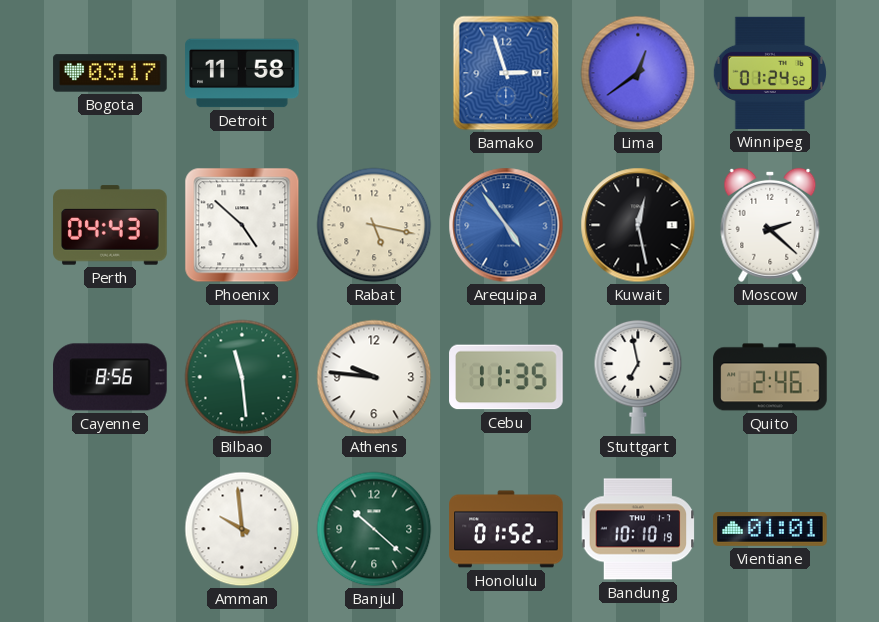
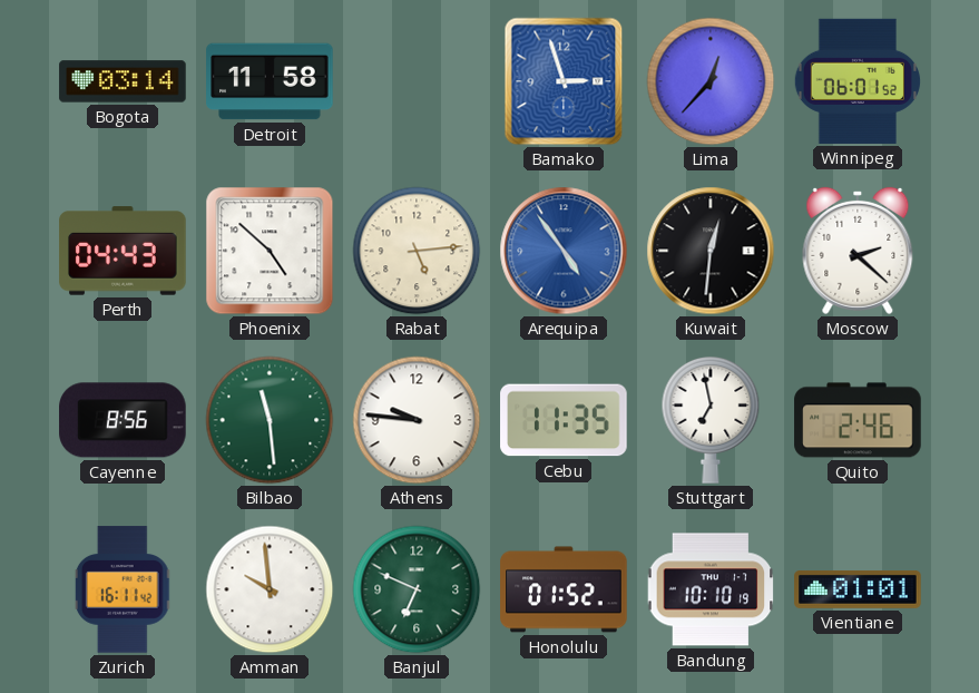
Bogota: 03:17 -> 03:14 (123, 81)
Lima: 12:39 -> 12:37 (711, 81)
Winnipeg: 01:24 -> 06:01 (858, 81)
Rabat: 5:17 -> 5:14 (417, 251)
Kuwait: 12:28 -> 12:31 (711, 251)
Zurich: none -> 16:11 (123, 589)
Banjul: 10:22 -> 6:49 (417, 589)
